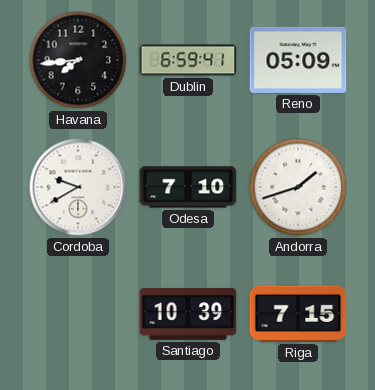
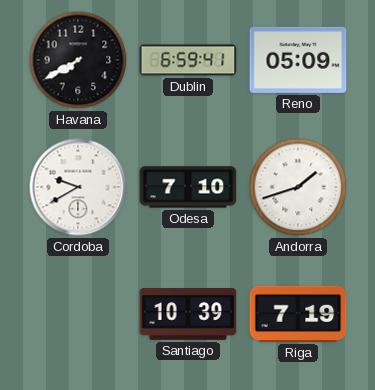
Havana: 7:44 -> 7:40 (78, 60)
Riga: 7:15 -> 7:19 (298, 314)
